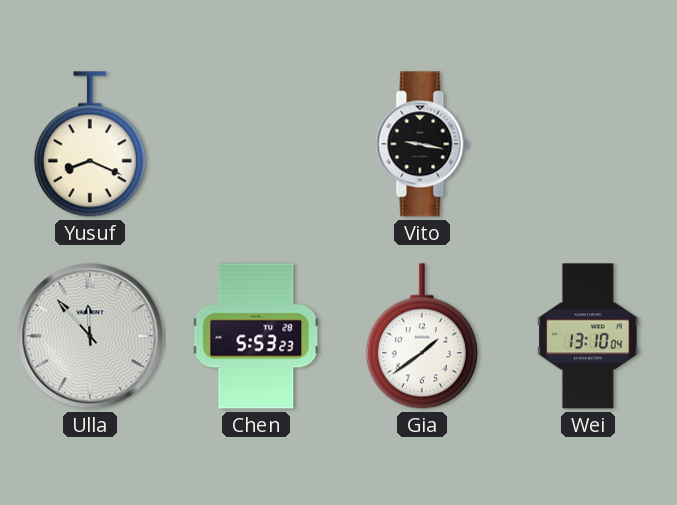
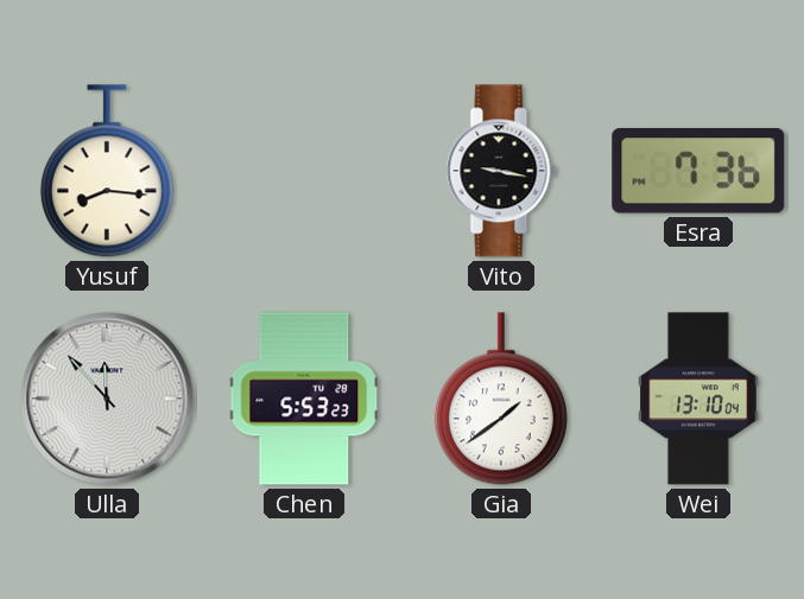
Yusuf: 8:19 -> 8:16 (107, 171)
Esra: none -> 7:36 (698, 172)
